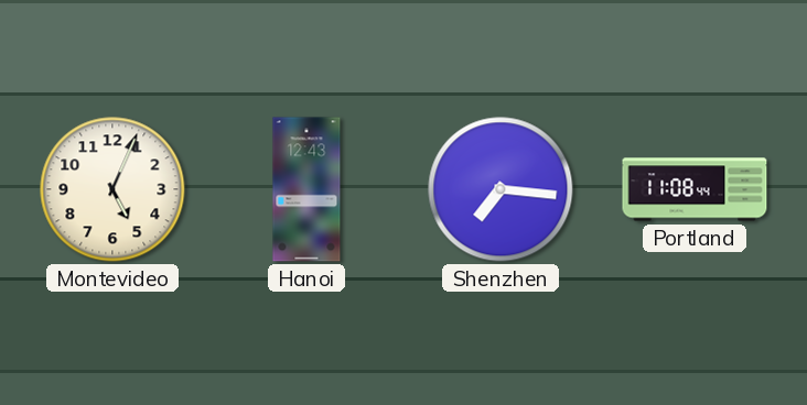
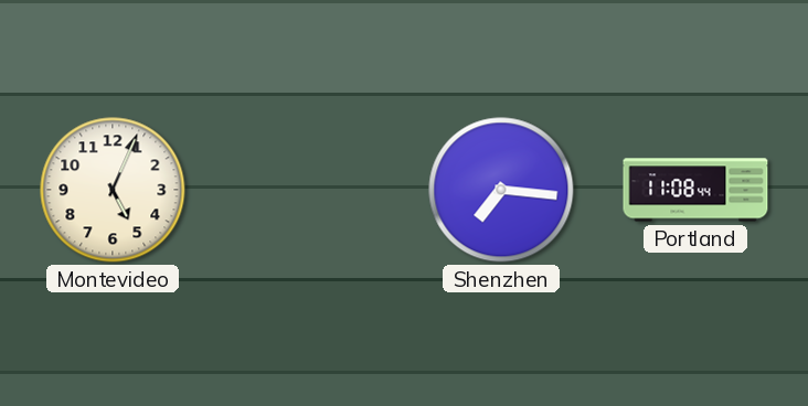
Hanoi: 12:43 -> none (306, 189)
